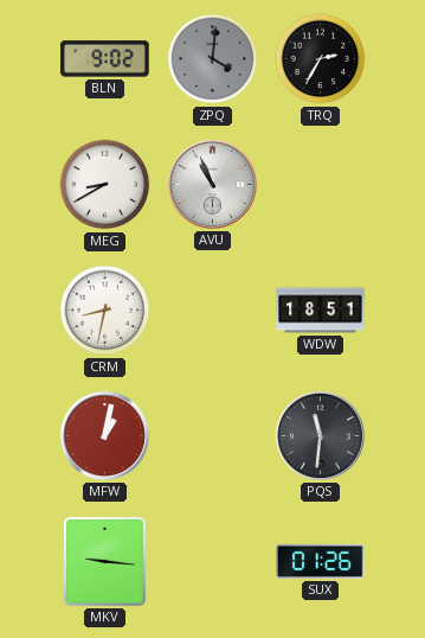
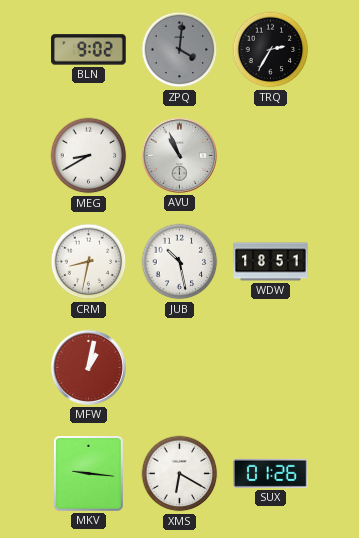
JUB: none -> 10:28 (180, 262)
PQS: 11:31 -> none (320, 435)
XMS: none -> 6:20 (180, 474)
